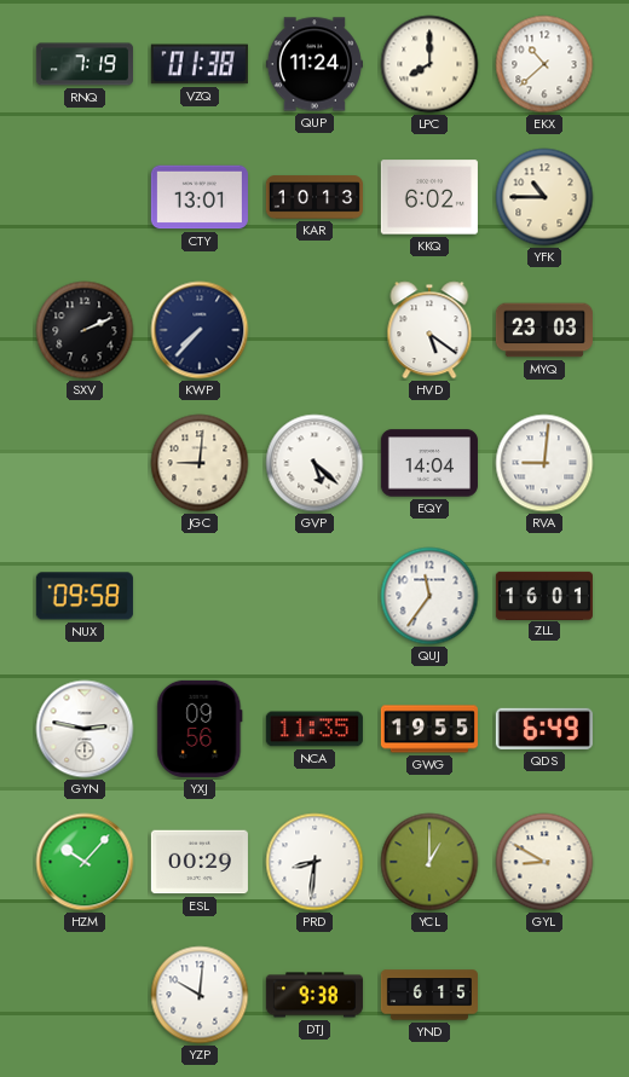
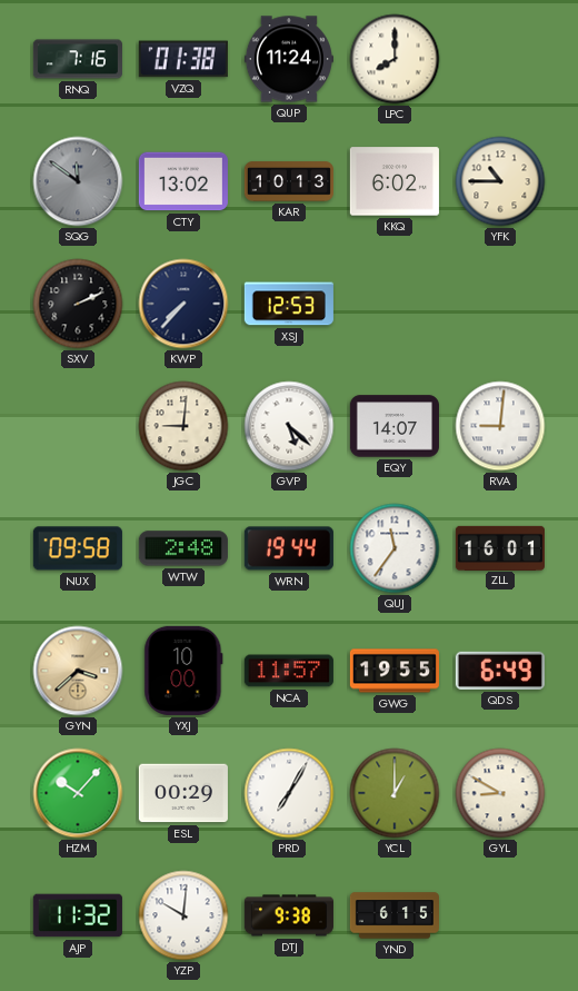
RNQ: 7:19 -> 7:16 (78, 59)
EKX: 10:38 -> none (544, 64)
SQG: none -> 11:51 (78, 181)
CTY: 13:01 -> 13:02 (183, 181)
XSJ: none -> 12:53 (289, 304)
HVD: 5:21 -> none (429, 330)
MYQ: 23:03 -> none (544, 330)
EQY: 14:04 -> 14:07 (395, 426)
WTW: none -> 2:48 (183, 548)
WRN: none -> 19:44 (289, 548)
GYN: 2:47 -> 3:38 (78, 671)
GYN dial: white -> champagne (78, 671)
YXJ: 09:56 -> 10:00 (183, 671)
NCA: 11:35 -> 11:57 (289, 671)
PRD: 8:31 -> 7:05 (289, 793)
AJP: none -> 11:32 (78, 915)
